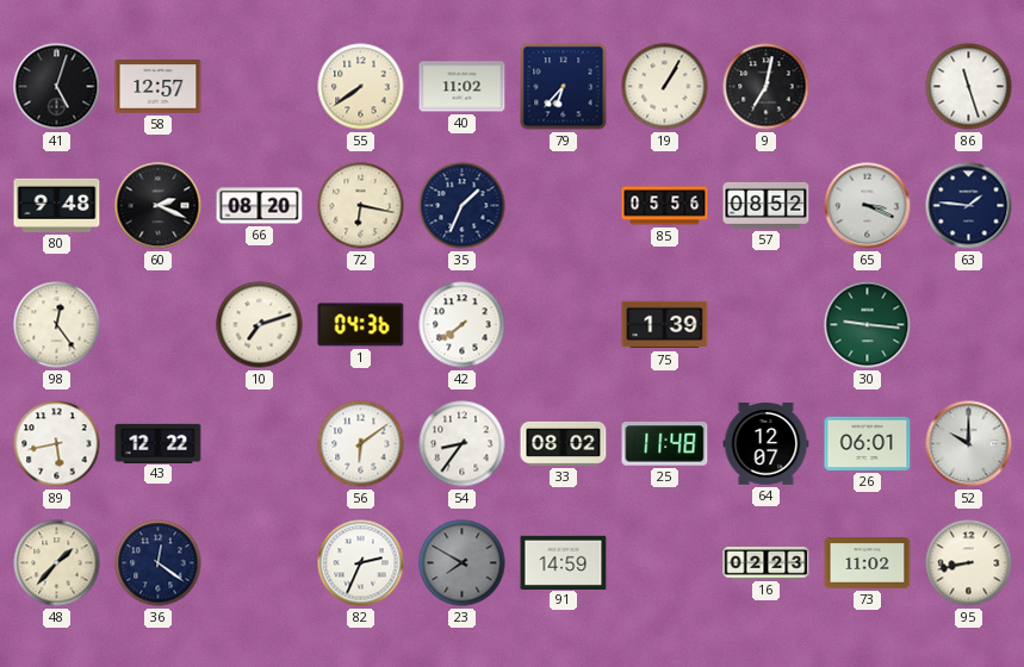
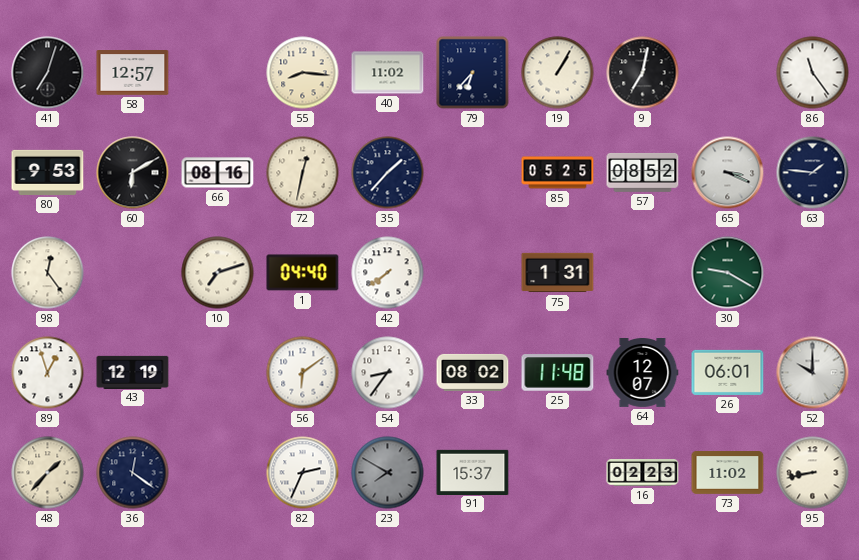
41: 5:03 -> 7:03 (48, 73)
55: 7:39 -> 8:16 (303, 73)
86: 11:27 -> 11:24 (813, 73)
80: 9:48 -> 9:53 (48, 172)
60: 2:19 -> 6:10 (133, 173)
66: 08:20 -> 08:16 (218, 173)
72: 6:17 -> 12:32 (303, 173)
35: 1:34 -> 1:37 (388, 173)
85: 05:56 -> 05:25 (558, 173)
1: 04:36 -> 04:40 (303, 273)
75: 1:39 -> 1:31 (558, 273)
30: 9:16 -> 9:20 (728, 273)
89: 5:43 -> 12:57 (48, 373)
43: 12:22 -> 12:19 (133, 372)
91: 14:59 -> 15:37 (473, 472)
